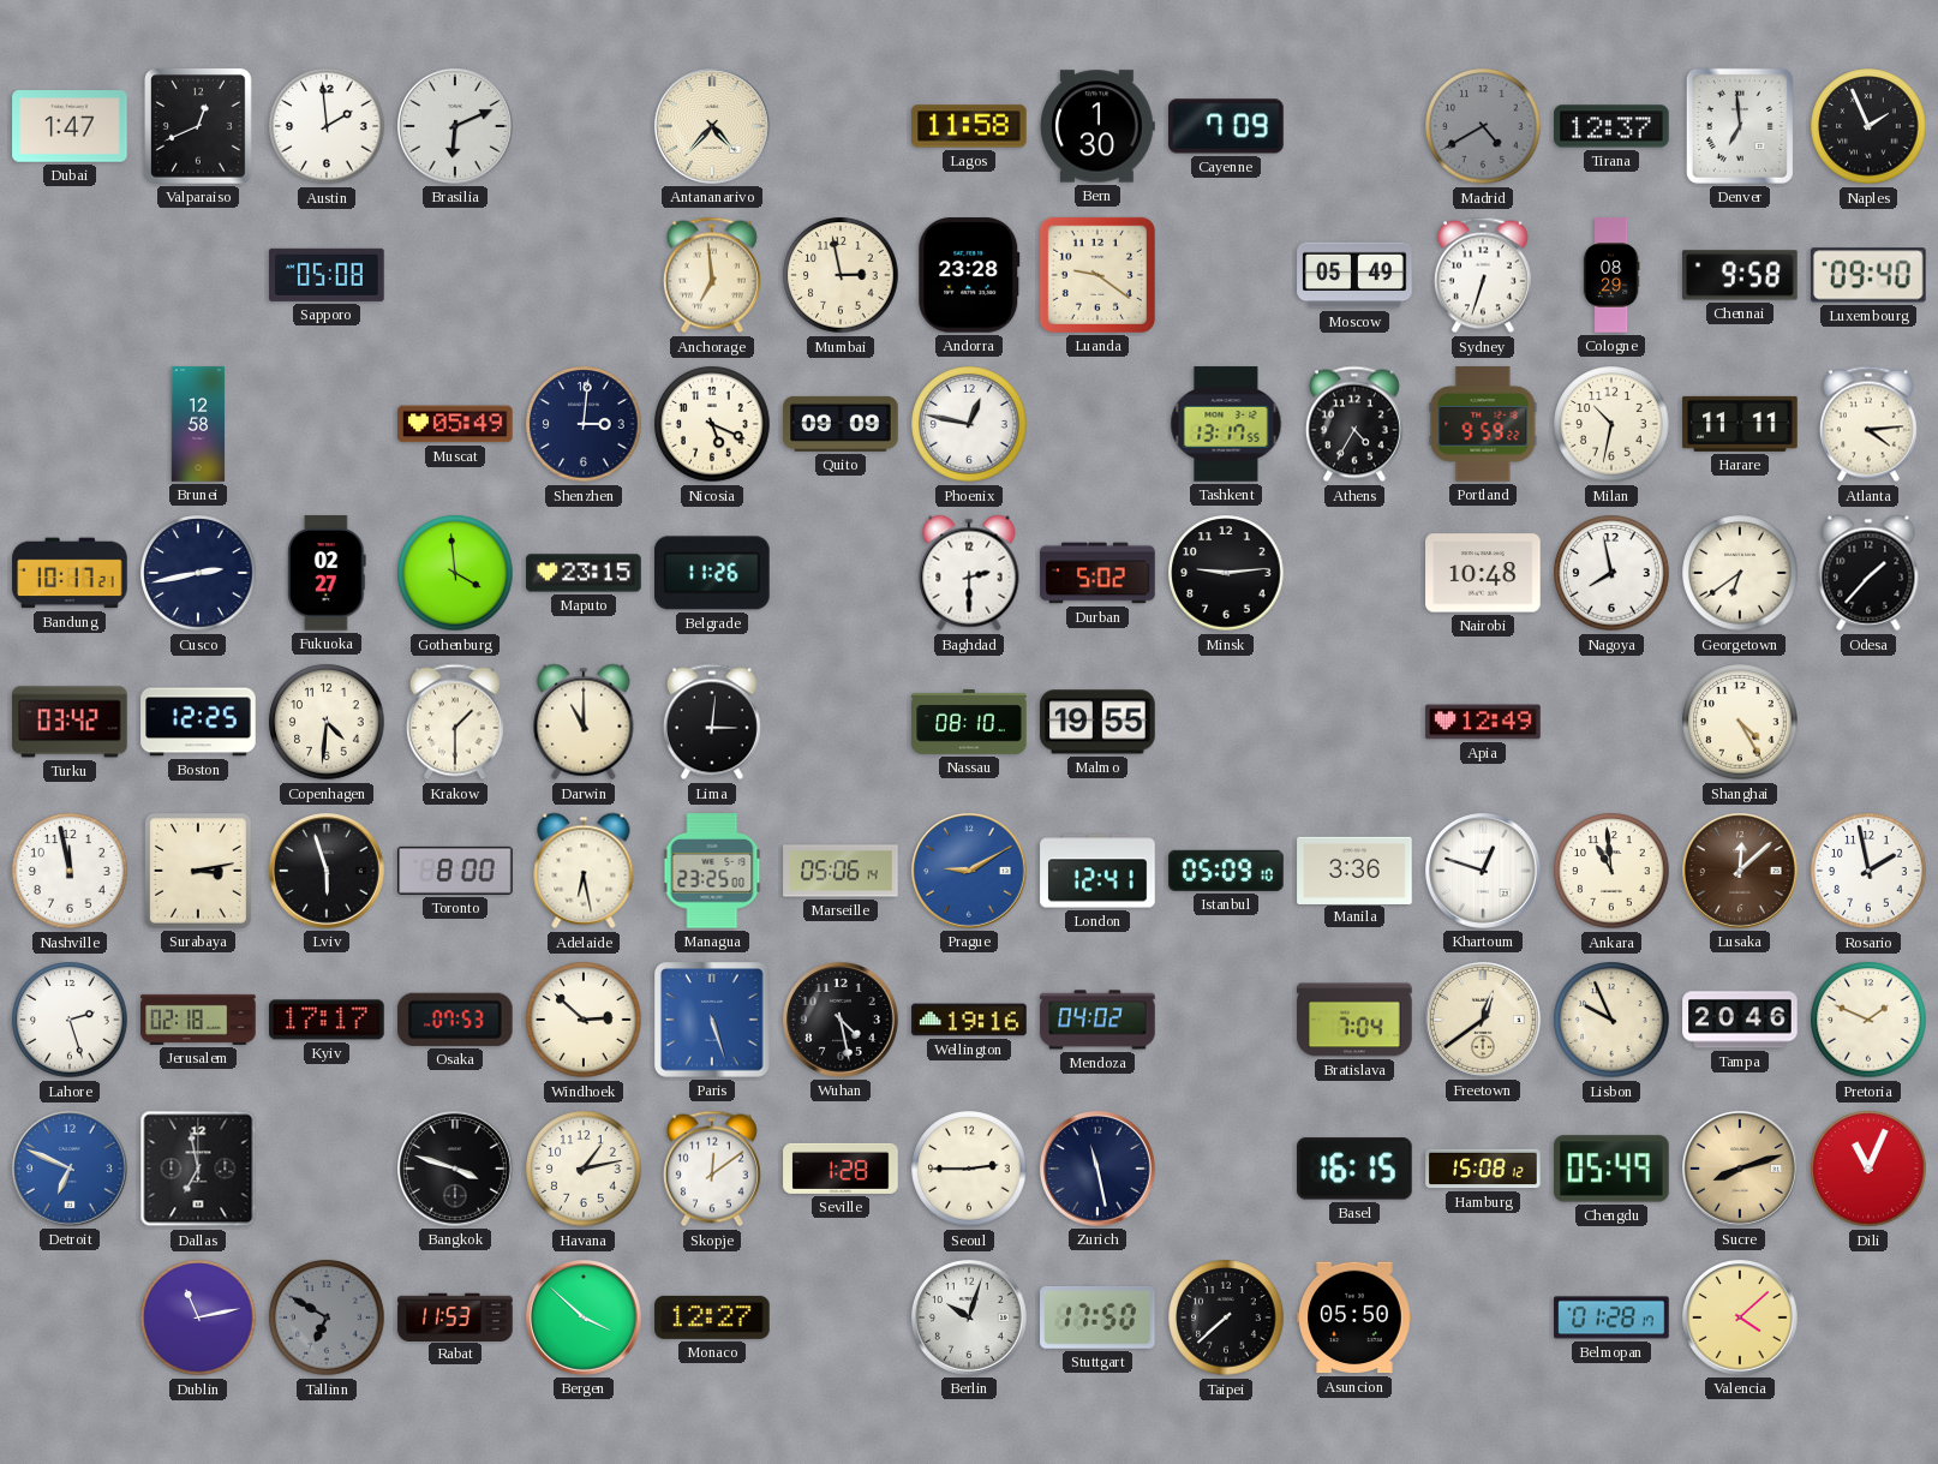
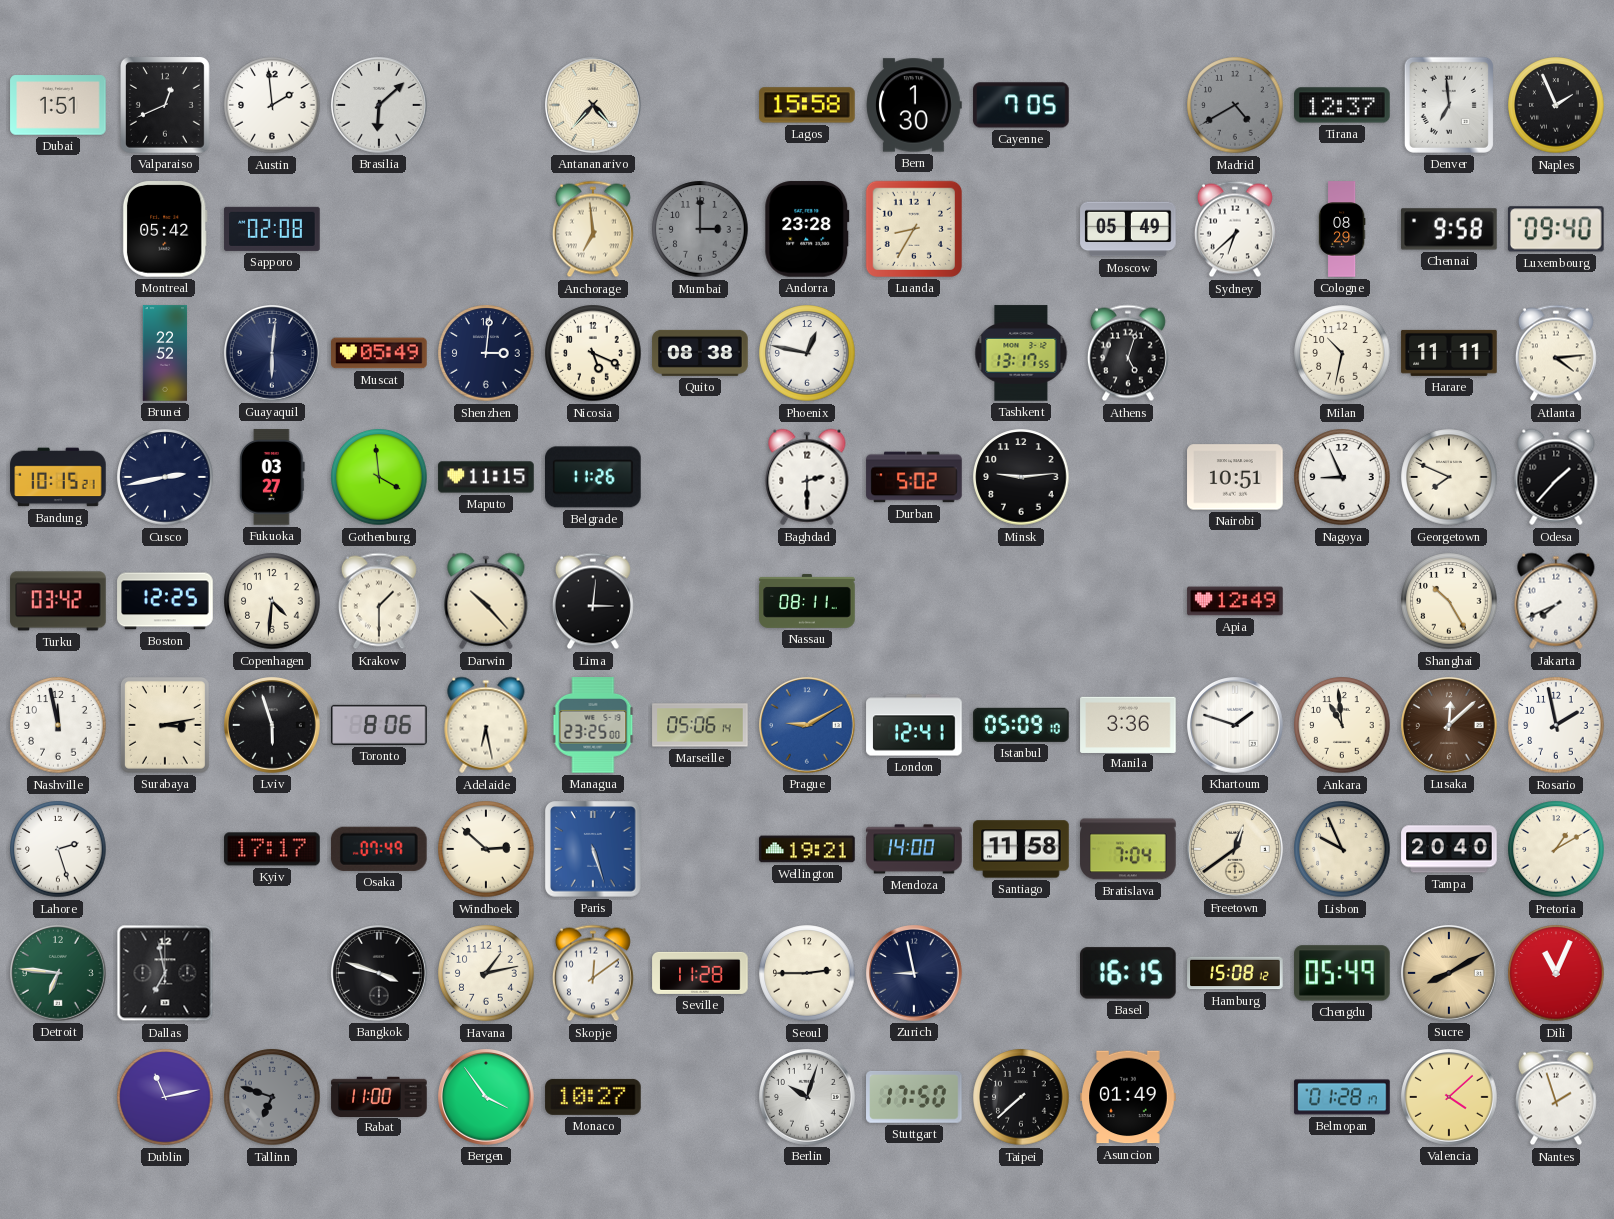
Dubai: 1:47 -> 1:51 (58, 105)
Brasilia: 6:11 -> 6:08 (380, 106)
Lagos: 11:58 -> 15:58 (807, 105)
Cayenne: 7:09 -> 7:05 (1021, 105)
Montreal: none -> 05:42 (165, 229)
Sapporo: 05:08 -> 02:08 (272, 229)
Mumbai: 2:58 -> 3:00 (700, 229)
Mumbai dial: cream -> grey (700, 229)
Luanda: 9:21 -> 8:35 (914, 229)
Sydney: 6:33 -> 6:38 (1235, 229)
Brunei: 12:58 -> 22:52 (165, 353)
Guayaquil: none -> 6:01 (273, 354)
Quito: 09:09 -> 08:38 (700, 353)
Athens: 4:35 -> 5:03 (1128, 353)
Portland: 9:59 -> none (1483, 424)
Bandung: 10:17 -> 10:15 (58, 477)
Fukuoka: 02:27 -> 03:27 (272, 477)
Maputo: 23:15 -> 11:15 (486, 477)
Nairobi: 10:48 -> 10:51 (1235, 477)
Nagoya: 7:58 -> 8:56 (1342, 477)
Georgetown: 6:39 -> 7:49 (1449, 477)
Darwin: 11:00 -> 10:23 (486, 601)
Nassau: 08:10 -> 08:11 (807, 601)
Malmo: 19:55 -> none (1097, 722)
Shanghai: 4:25 -> 10:25 (1449, 601)
Jakarta: none -> 7:41 (1556, 601)
Toronto: 8:00 -> 8:06 (379, 725)
Khartoum: 12:48 -> 1:48 (1236, 726)
Jerusalem: 02:18 -> none (198, 1020)
Osaka: 07:53 -> 07:49 (379, 849)
Wuhan: 4:28 -> none (842, 1021)
Wellington: 19:16 -> 19:21 (807, 849)
Mendoza: 04:02 -> 14:00 (914, 849)
Santiago: none -> 11:58 (1021, 849)
Tampa: 20:46 -> 20:40 (1449, 849)
Pretoria: 1:49 -> 1:10 (1556, 849)
Detroit: 6:49 -> 6:46 (59, 974)
Detroit dial: blue -> green (59, 974)
Seville: 1:28 -> 11:28 (700, 973)
Zurich: 11:28 -> 8:58 (915, 974)
Sucre: 8:12 -> 8:10 (1450, 974)
Tallinn: 6:50 -> 6:48 (272, 1097)
Rabat: 11:53 -> 11:00 (379, 1096)
Bergen: 3:52 -> 3:54 (487, 1098)
Monaco: 12:27 -> 10:27 (593, 1097)
Asuncion: 05:50 -> 01:49 (1128, 1097)
Nantes: none -> 1:57 (1556, 1097)
